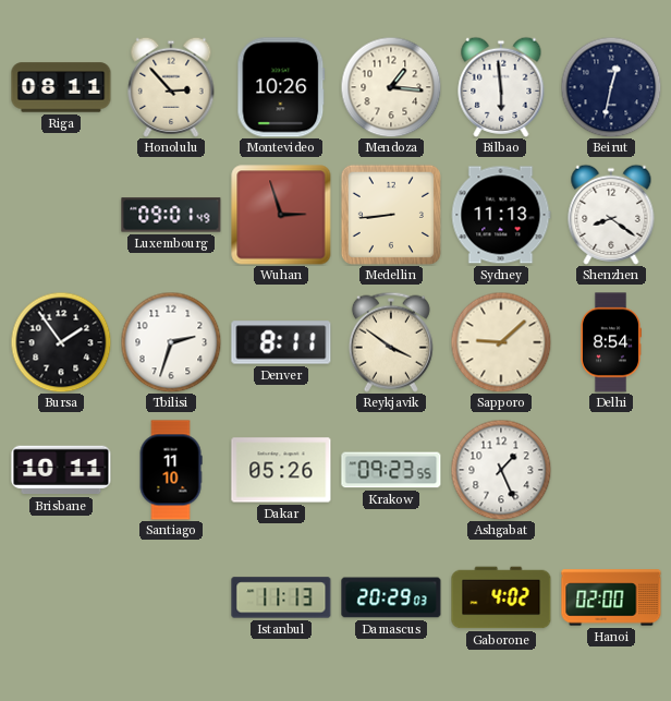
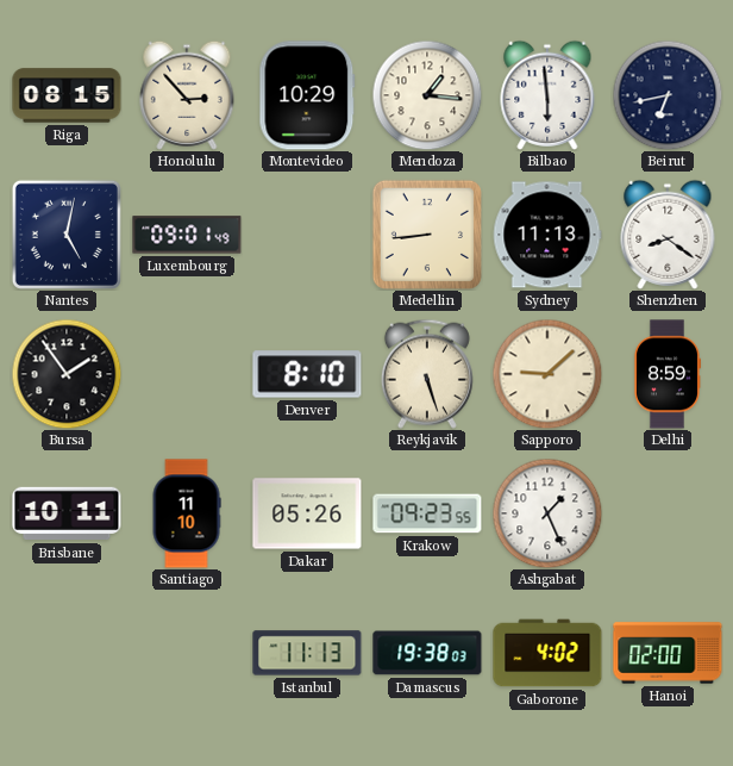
Riga: 08:11 -> 08:15 (67, 95)
Montevideo: 10:26 -> 10:29 (307, 95)
Beirut: 12:32 -> 6:43 (668, 95)
Nantes: none -> 5:02 (67, 235)
Wuhan: 2:57 -> none (281, 215)
Tbilisi: 2:33 -> none (171, 342)
Denver: 8:11 -> 8:10 (307, 374)
Reykjavik: 3:51 -> 5:27 (427, 374)
Delhi: 8:54 -> 8:59 (666, 374)
Damascus: 20:29 -> 19:38 (427, 653)
